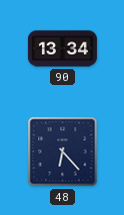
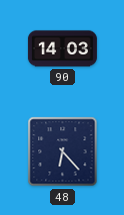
90: 13:34 -> 14:03 (62, 49)
